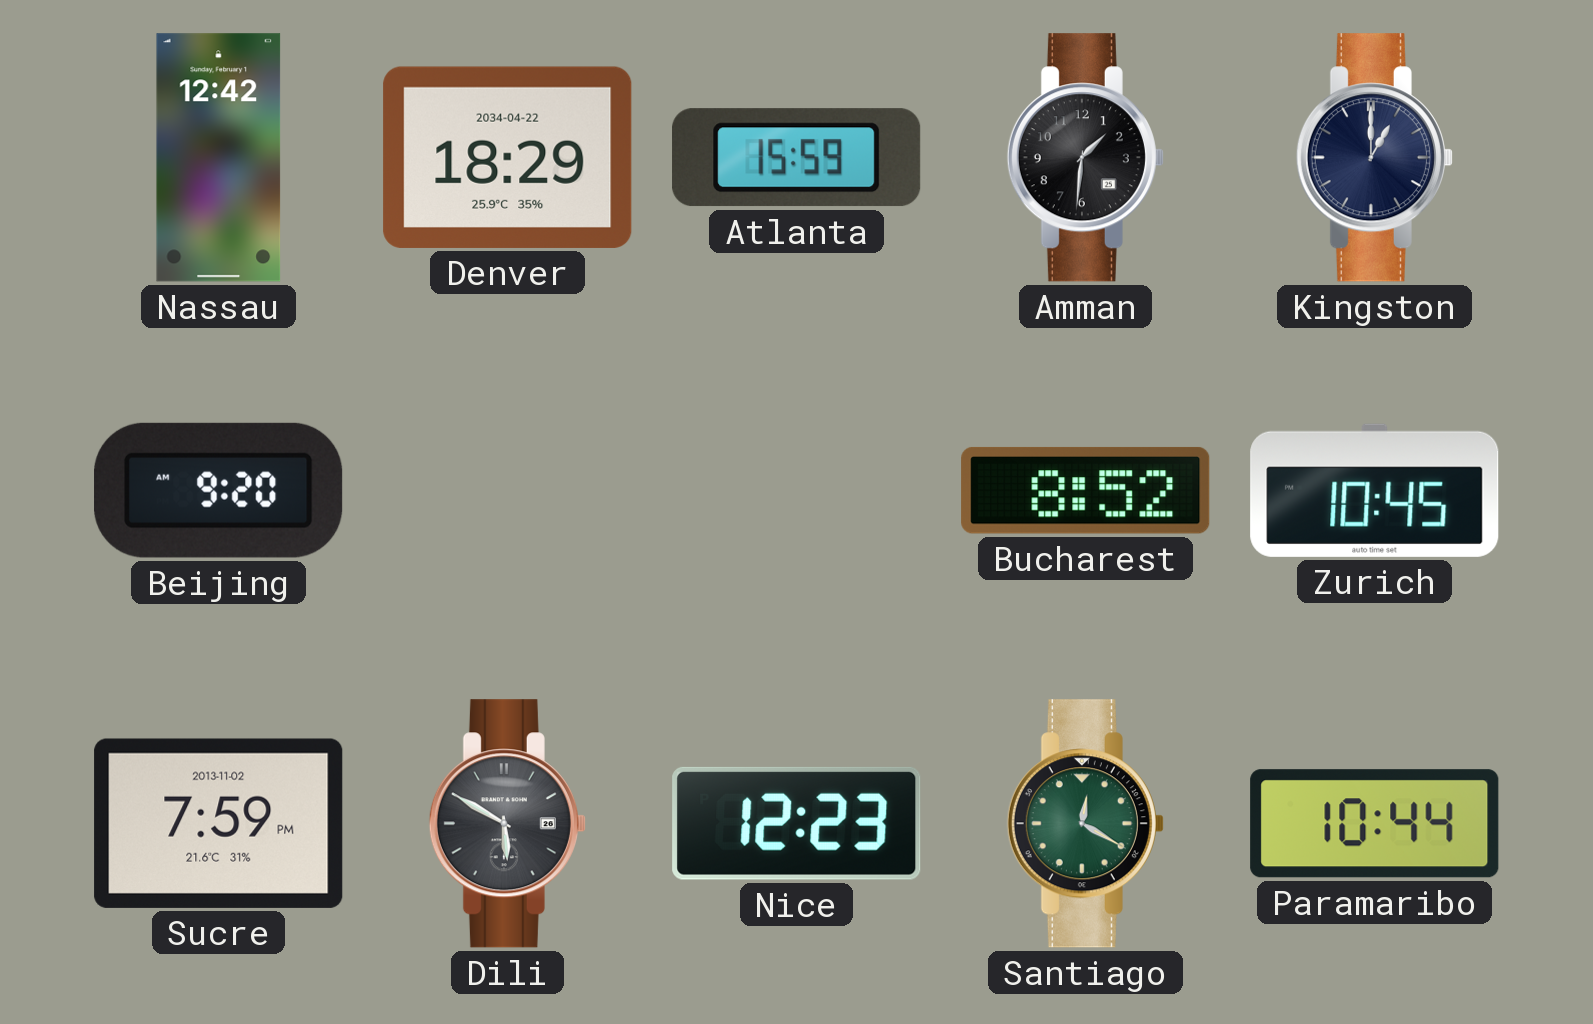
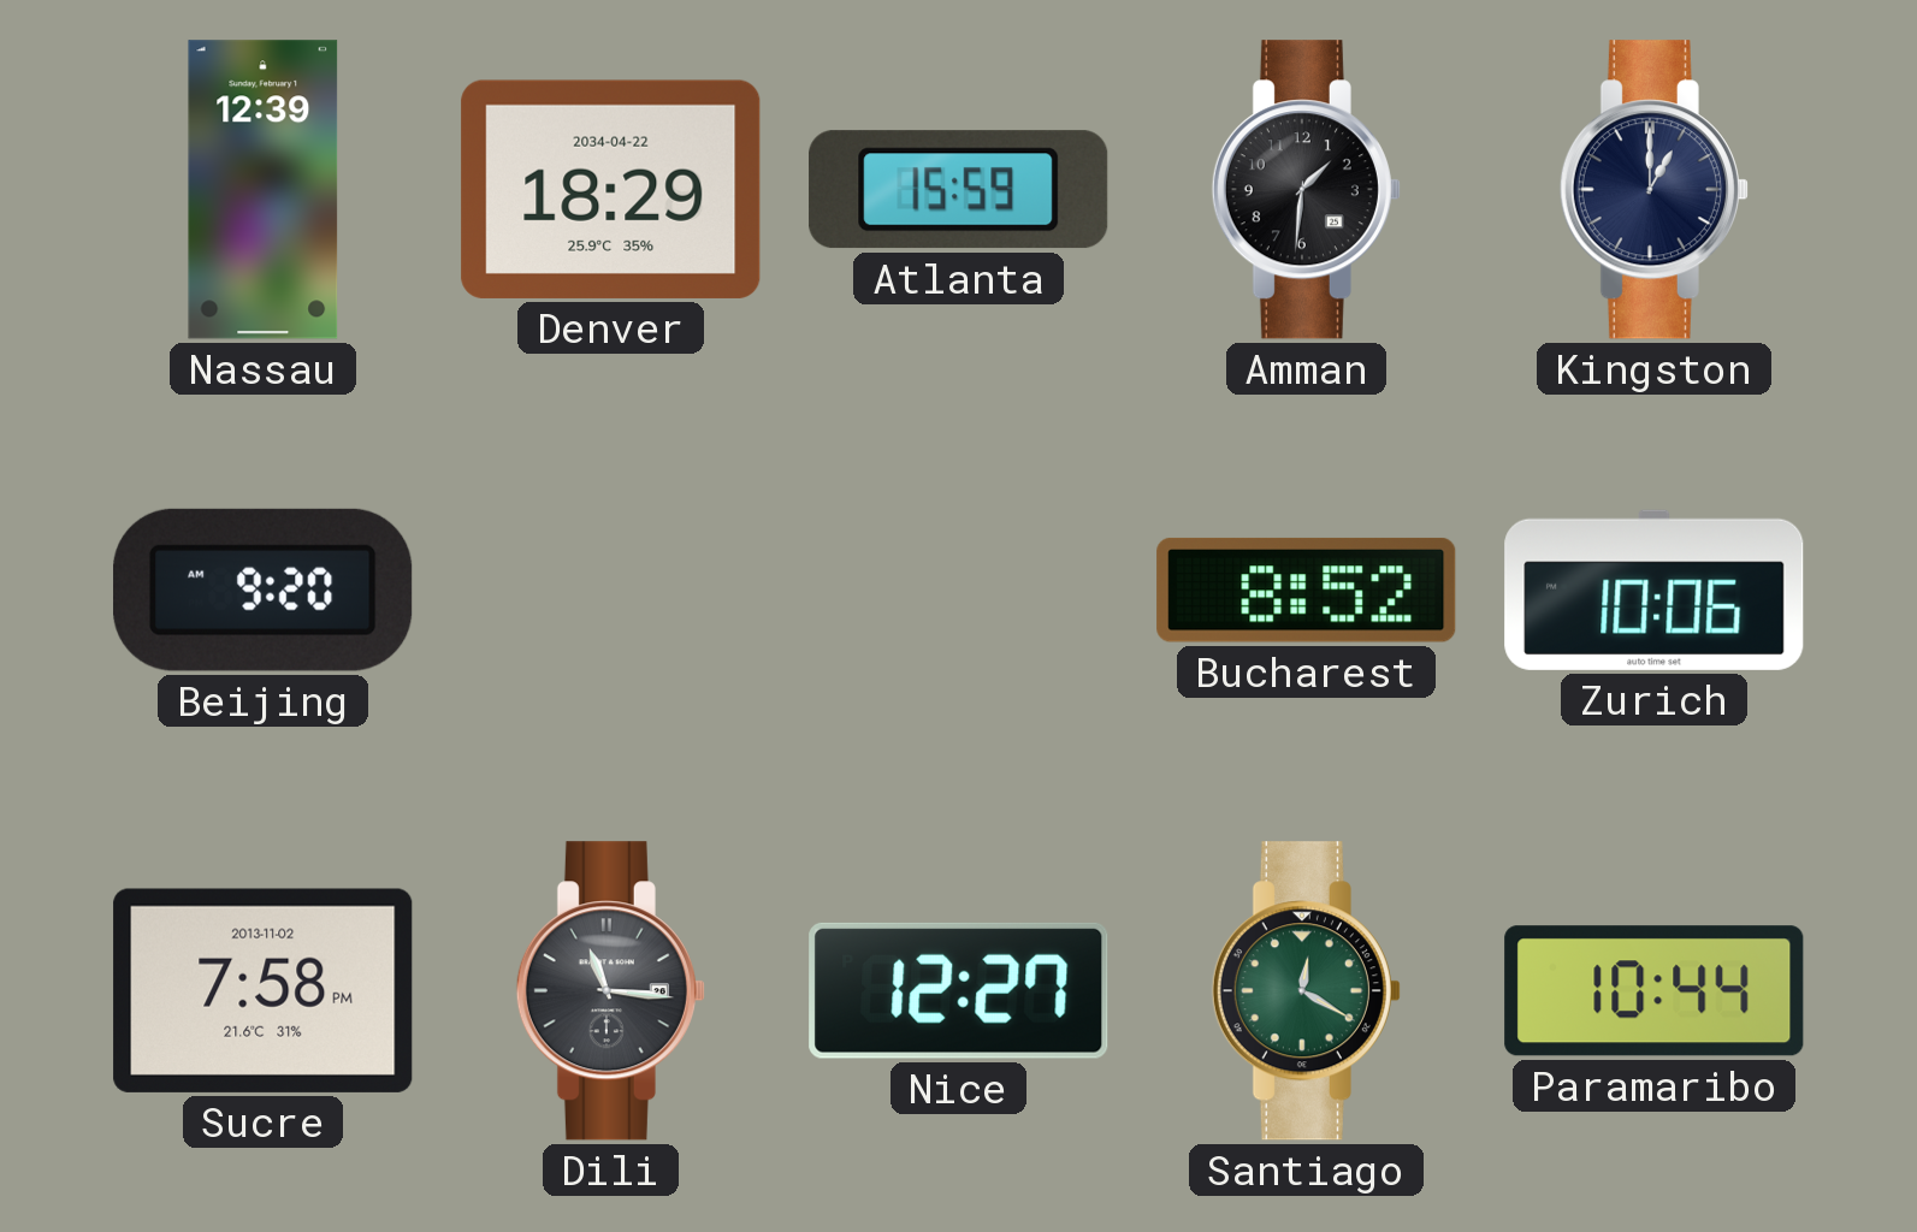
Nassau: 12:42 -> 12:39 (264, 190)
Zurich: 10:45 -> 10:06 (1655, 590)
Sucre: 7:59 -> 7:58 (264, 990)
Dili: 5:50 -> 11:16 (610, 991)
Nice: 12:23 -> 12:27 (959, 990)
